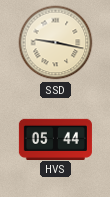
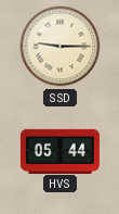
SSD: 9:17 -> 9:15 (61, 47)
